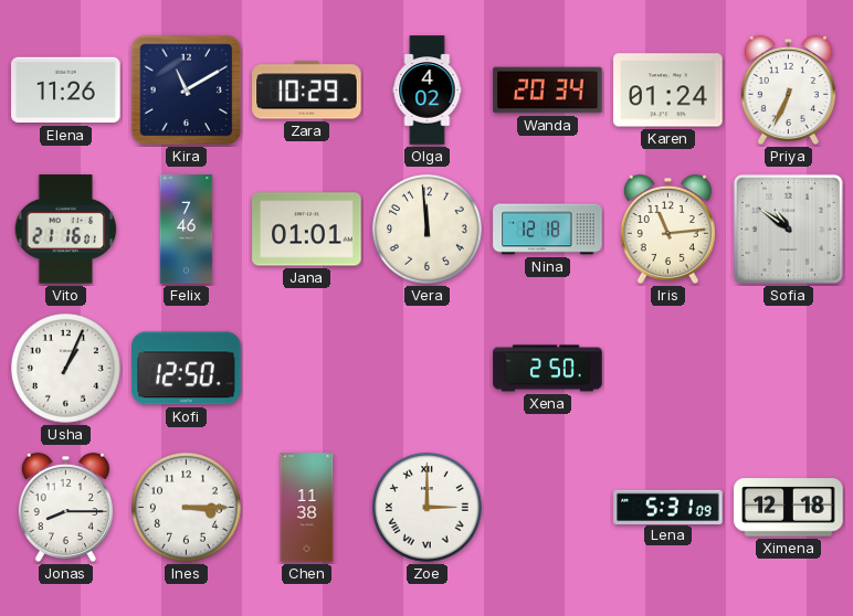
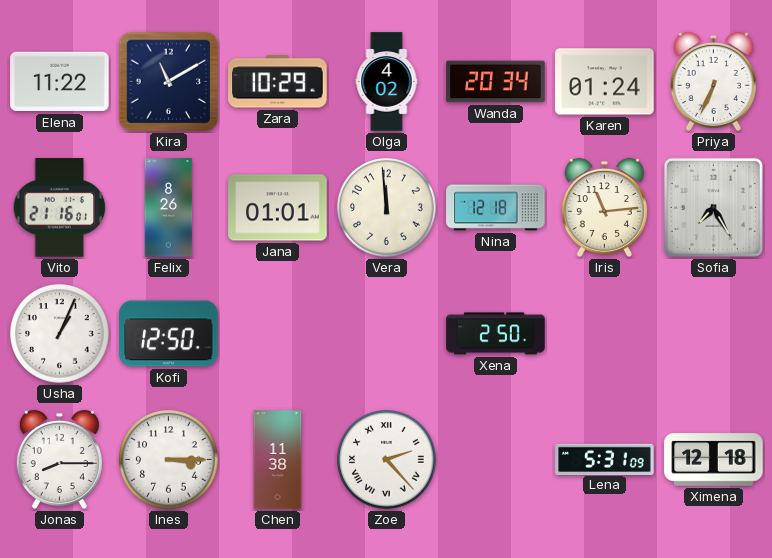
Elena: 11:26 -> 11:22 (60, 82)
Felix: 7:46 -> 8:26 (169, 208)
Sofia: 10:51 -> 7:25 (713, 207)
Zoe: 3:00 -> 2:23 (387, 460)
